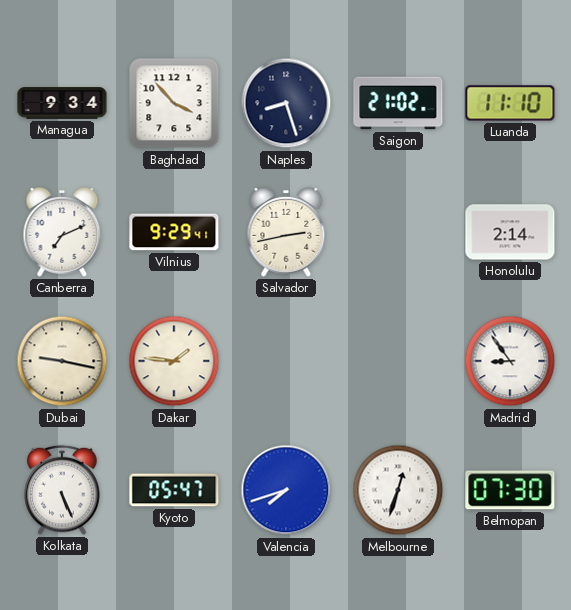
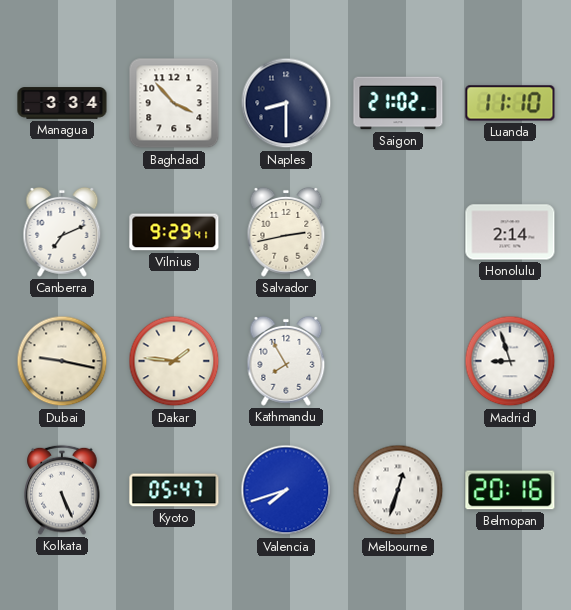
Managua: 9:34 -> 3:34 (62, 103)
Naples: 8:27 -> 8:30 (286, 103)
Kathmandu: none -> 7:55 (286, 361)
Madrid: 8:54 -> 8:57 (510, 361)
Belmopan: 07:30 -> 20:16 (510, 490)
